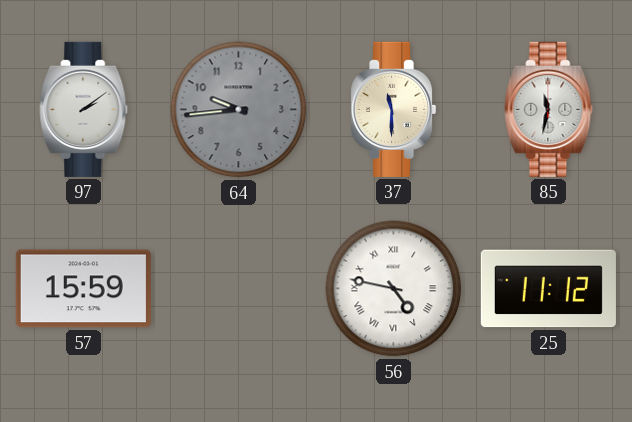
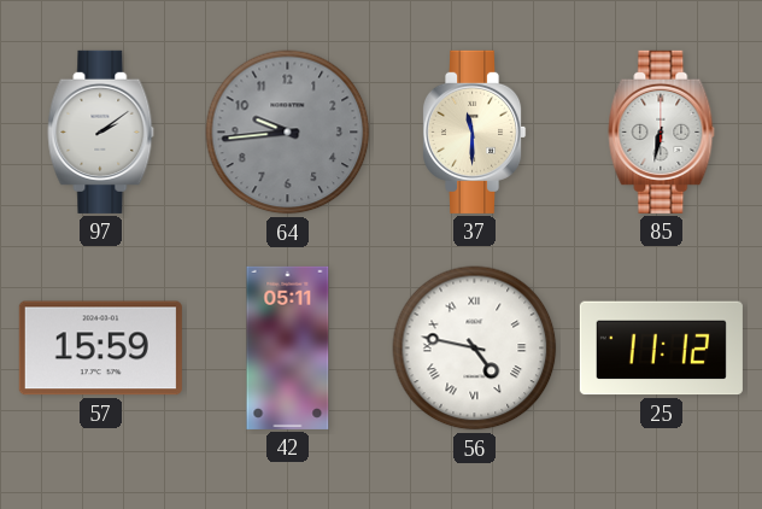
85: 11:32 -> 6:32 (662, 131)
42: none -> 05:11 (288, 347)
